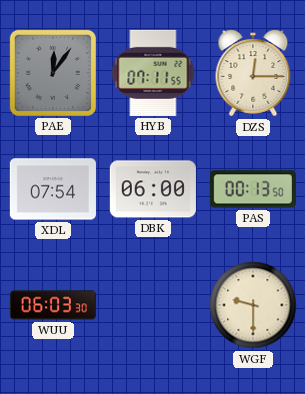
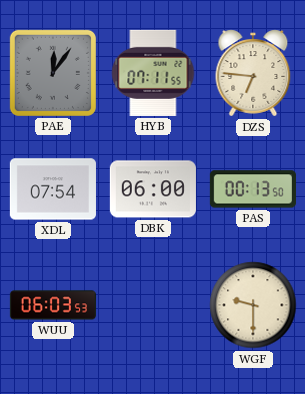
DZS: 12:15 -> 6:46 (253, 73)
WUU: 06:03:30 -> 06:03:53 (53, 305)
